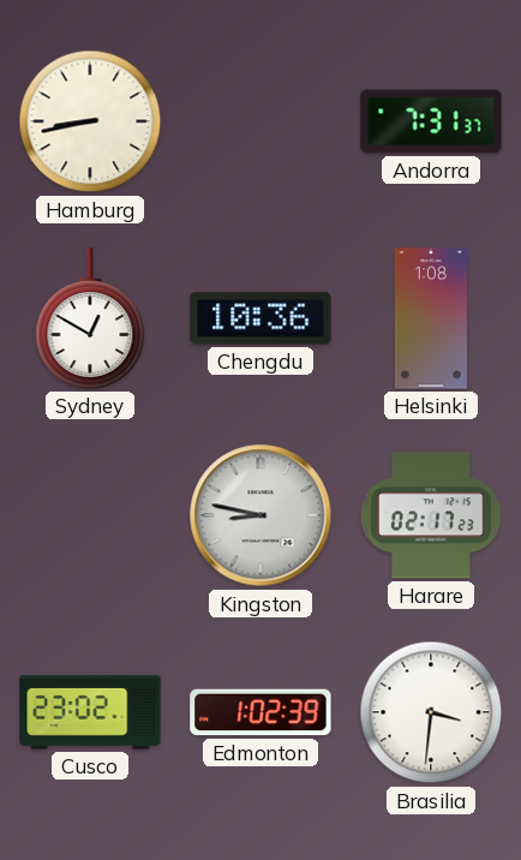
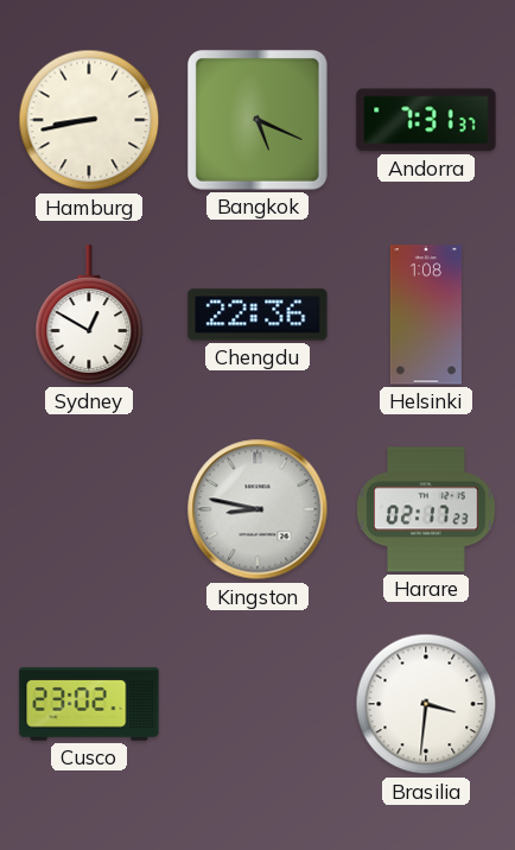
Bangkok: none -> 5:19 (257, 120)
Chengdu: 10:36 -> 22:36 (257, 315)
Edmonton: 1:02 -> none (260, 712)
